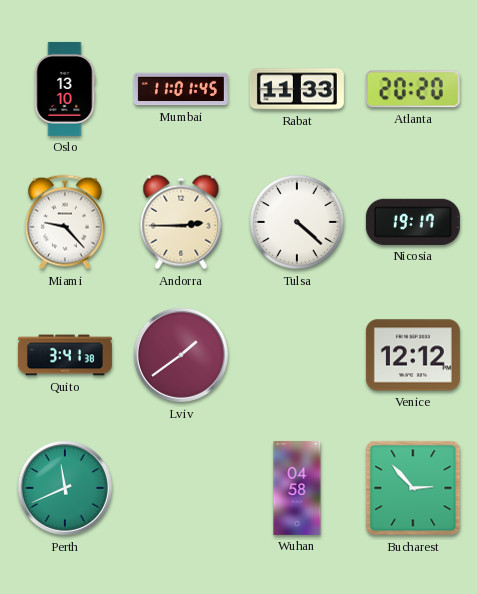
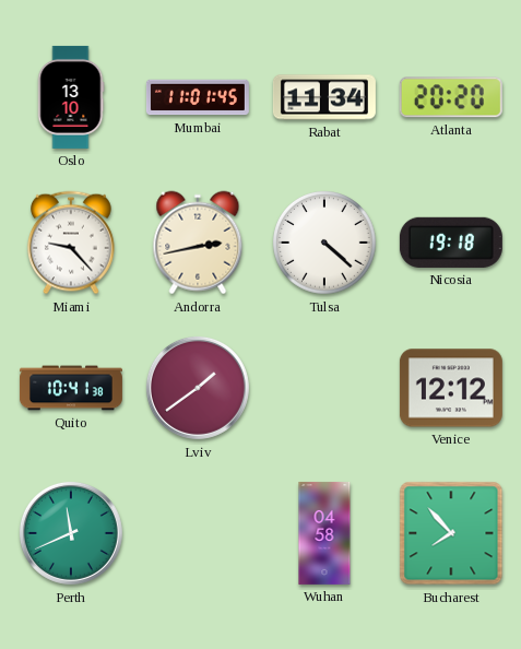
Rabat: 11:33 -> 11:34 (324, 97)
Andorra: 2:45 -> 2:43 (198, 243)
Nicosia: 19:17 -> 19:18 (451, 243)
Quito: 3:41 -> 10:41 (71, 388)
Bucharest: 2:53 -> 7:53 (451, 533)
